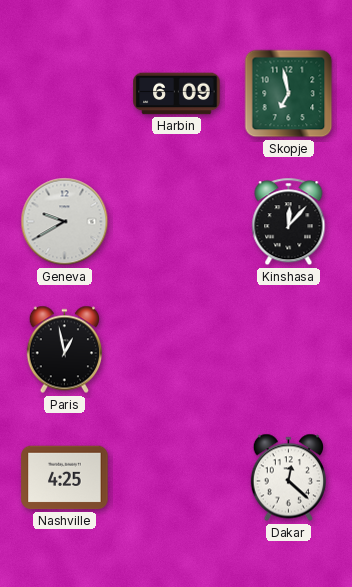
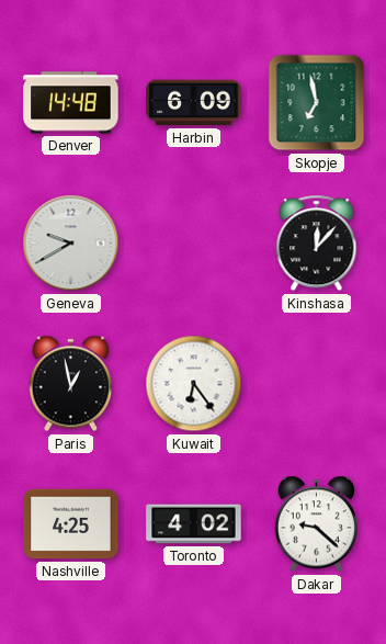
Denver: none -> 14:48 (71, 103)
Kuwait: none -> 6:24 (194, 384)
Toronto: none -> 4:02 (194, 524)
Dakar: 12:22 -> 9:22 (316, 524)
